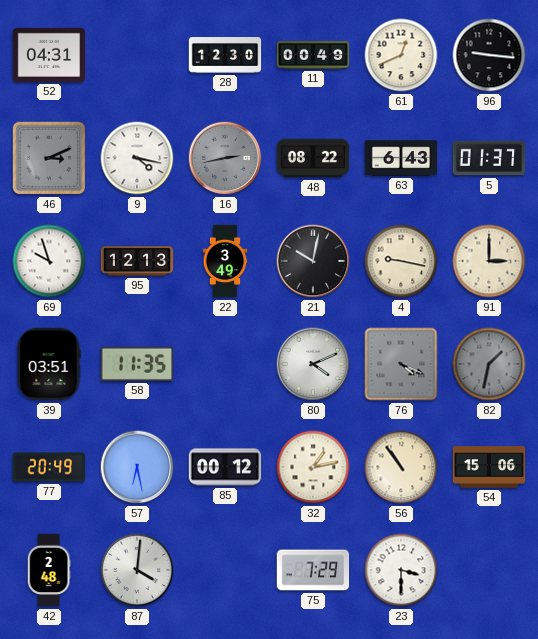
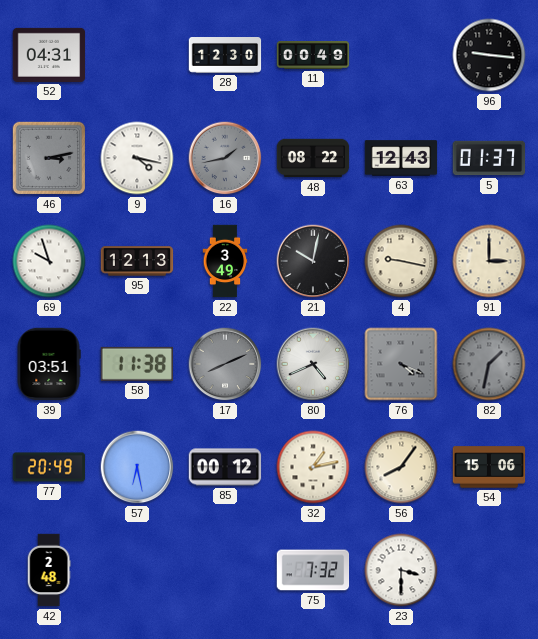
61: 12:41 -> none (401, 55)
46: 3:11 -> 3:13 (49, 158)
16: 2:43 -> 1:43 (225, 158)
63: 6:43 -> 12:43 (401, 158)
58: 11:35 -> 11:38 (136, 364)
17: none -> 8:11 (225, 364)
80: 4:11 -> 4:41 (313, 364)
56: 10:54 -> 8:06 (401, 467)
87: 4:01 -> none (137, 570)
75: 7:29 -> 7:32 (313, 570)
